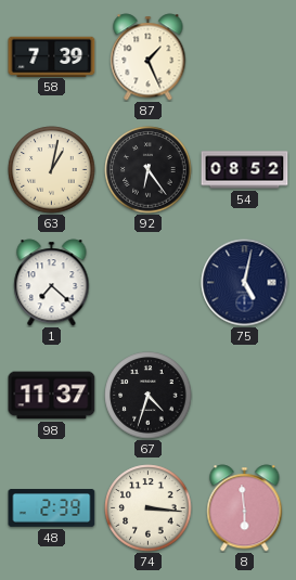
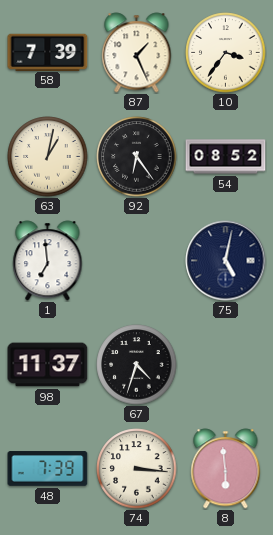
10: none -> 3:36 (226, 53)
1: 7:22 -> 6:59 (48, 261)
48: 2:39 -> 7:39 (48, 469)
